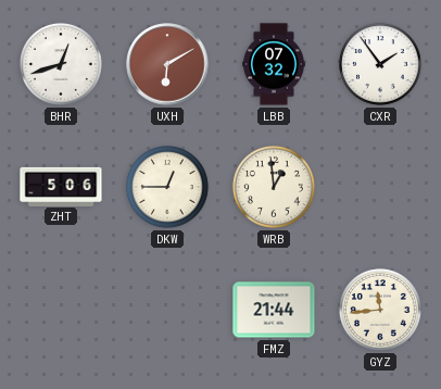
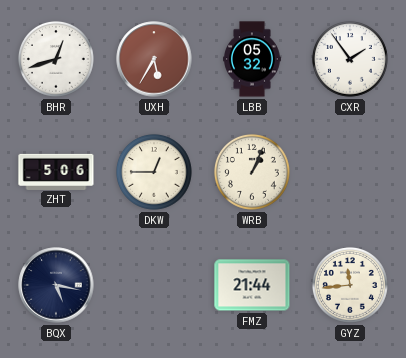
UXH: 6:10 -> 5:35 (154, 59)
LBB: 07:32 -> 05:32 (253, 59)
WRB: 12:59 -> 1:04 (252, 172)
BQX: none -> 5:17 (56, 285)
